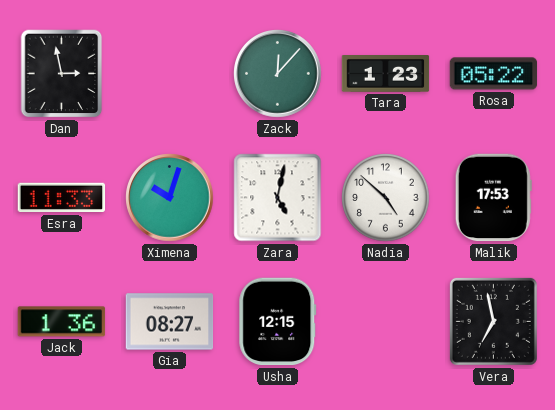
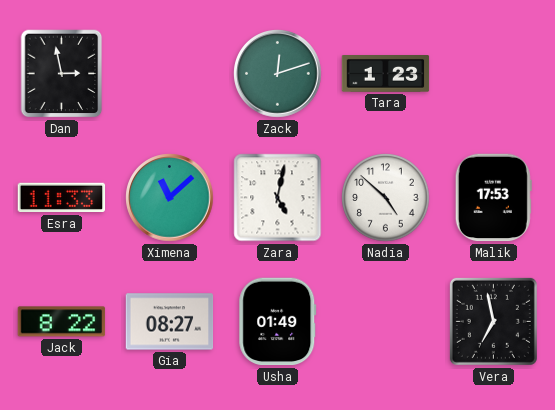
Zack: 12:07 -> 12:12 (278, 74)
Rosa: 05:22 -> none (494, 74)
Ximena: 10:03 -> 11:08 (170, 198)
Jack: 1:36 -> 8:22 (62, 322)
Usha: 12:15 -> 01:49 (278, 322)
